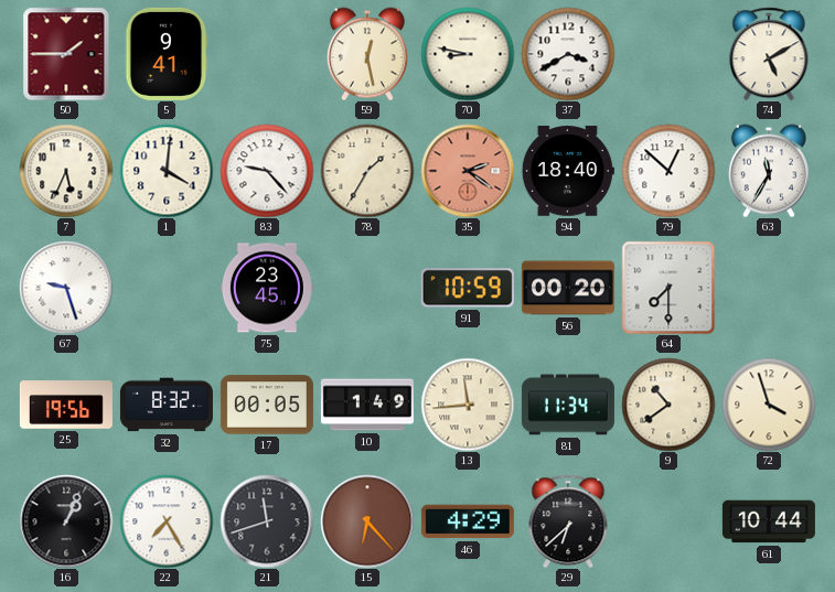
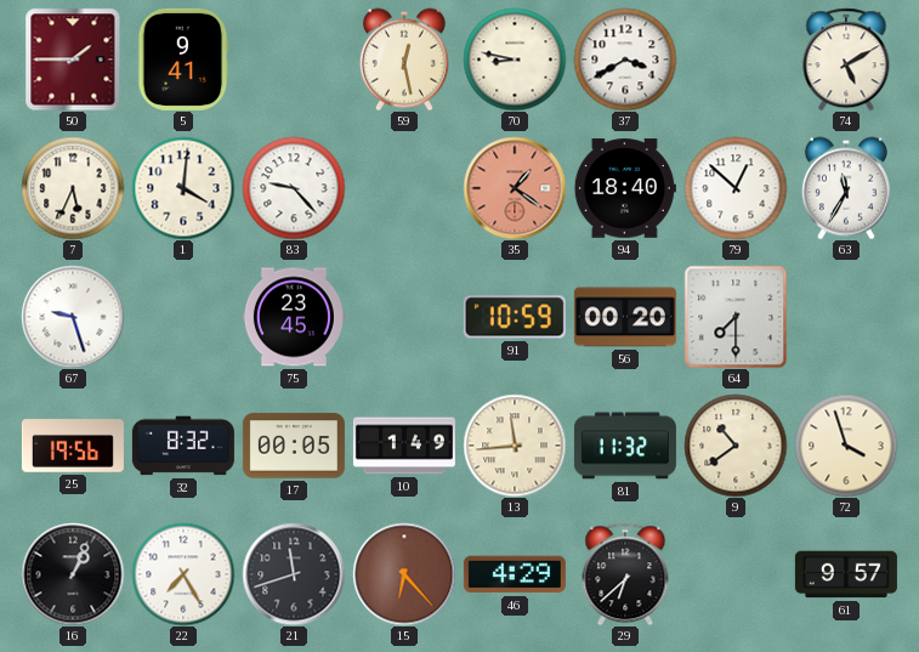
78: 1:35 -> none (367, 171)
35: 2:21 -> 1:21 (515, 188)
81: 11:34 -> 11:32 (625, 446)
61: 10:44 -> 9:57 (846, 574)
